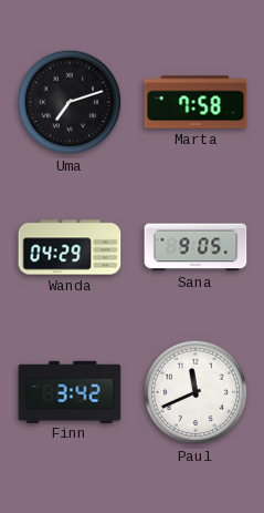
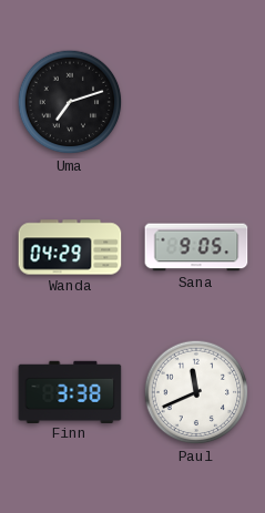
Marta: 7:58 -> none (196, 102)
Finn: 3:42 -> 3:38 (70, 391)
